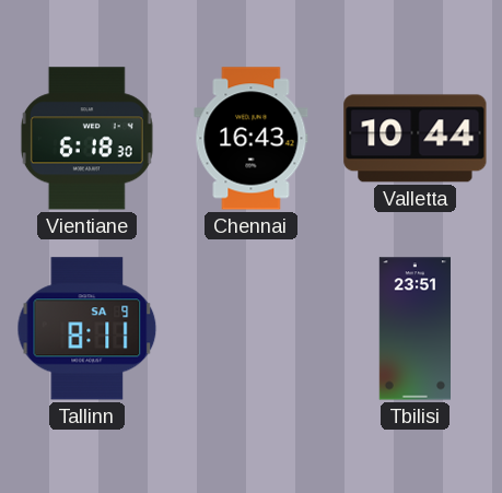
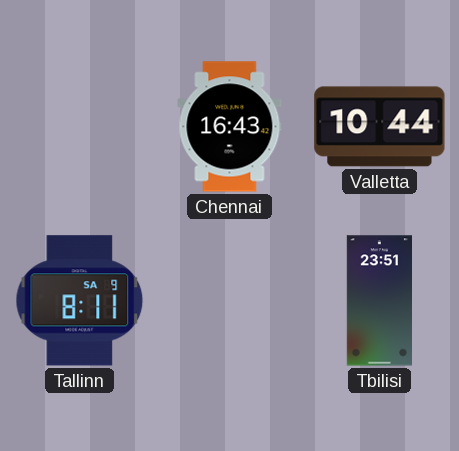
Vientiane: 6:18 -> none (86, 139)
